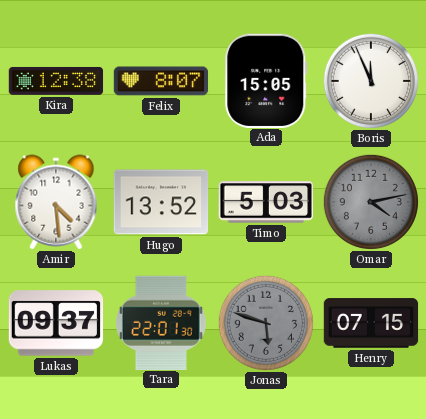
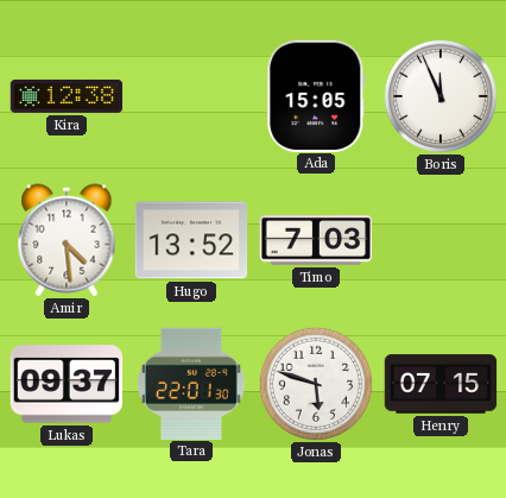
Felix: 8:07 -> none (161, 81)
Timo: 5:03 -> 7:03 (316, 240)
Omar: 4:13 -> none (371, 202)
Jonas dial: grey -> white (316, 384)
